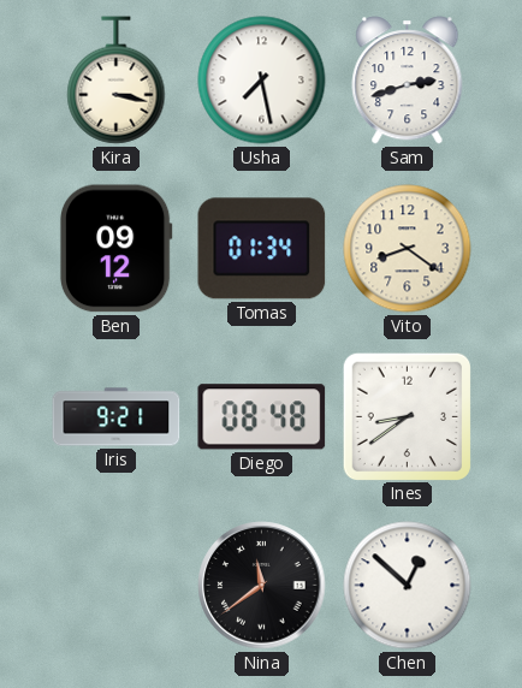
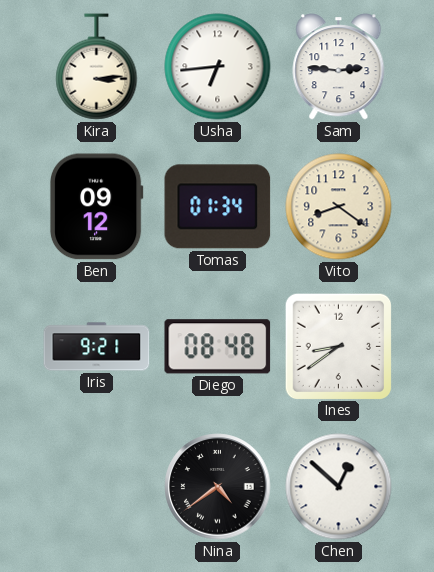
Kira: 3:17 -> 3:14 (97, 67)
Usha: 7:28 -> 6:44 (218, 67)
Sam: 2:42 -> 2:46 (339, 67)
Nina: 11:39 -> 4:39 (218, 487)
